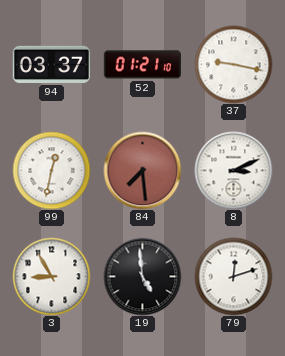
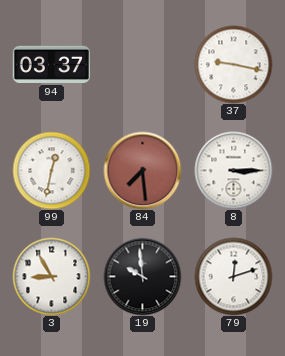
52: 01:21 -> none (142, 65)
8: 3:11 -> 3:15 (233, 170)
19: 4:59 -> 9:59 (142, 276)
